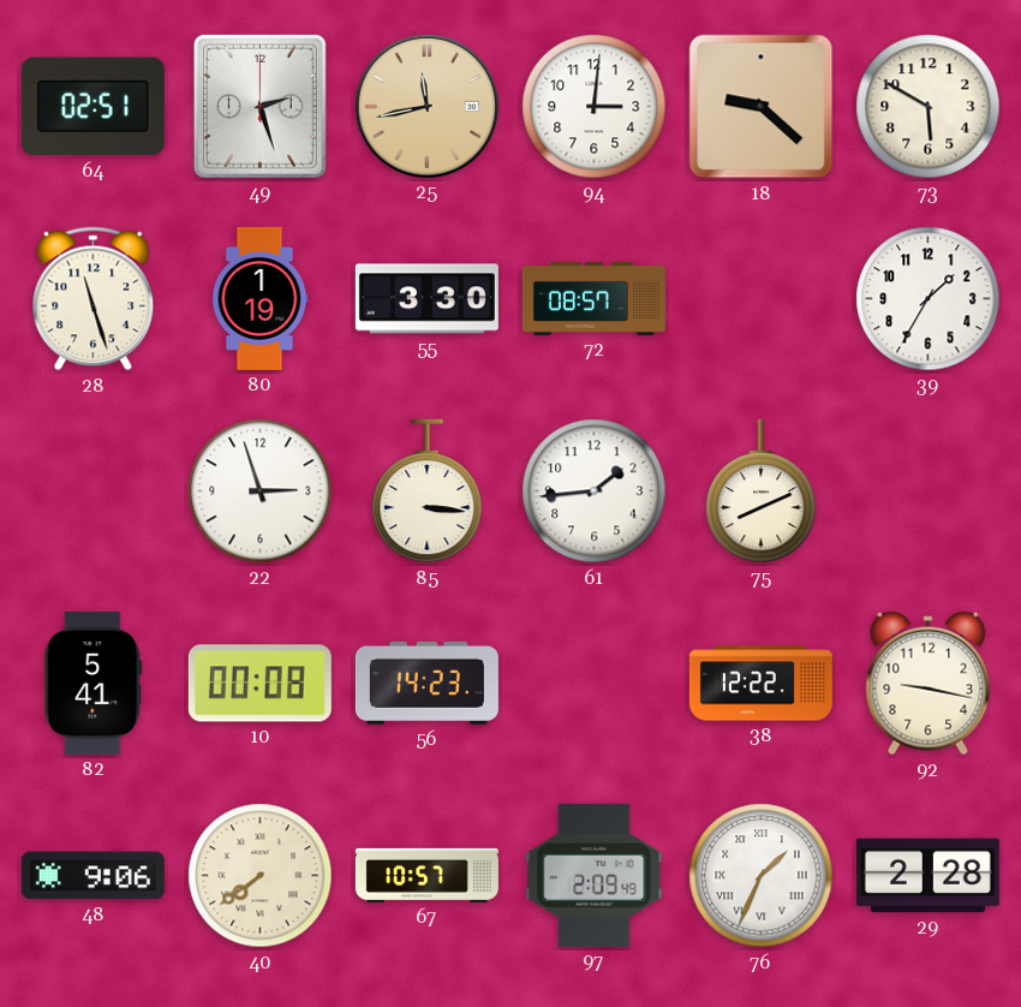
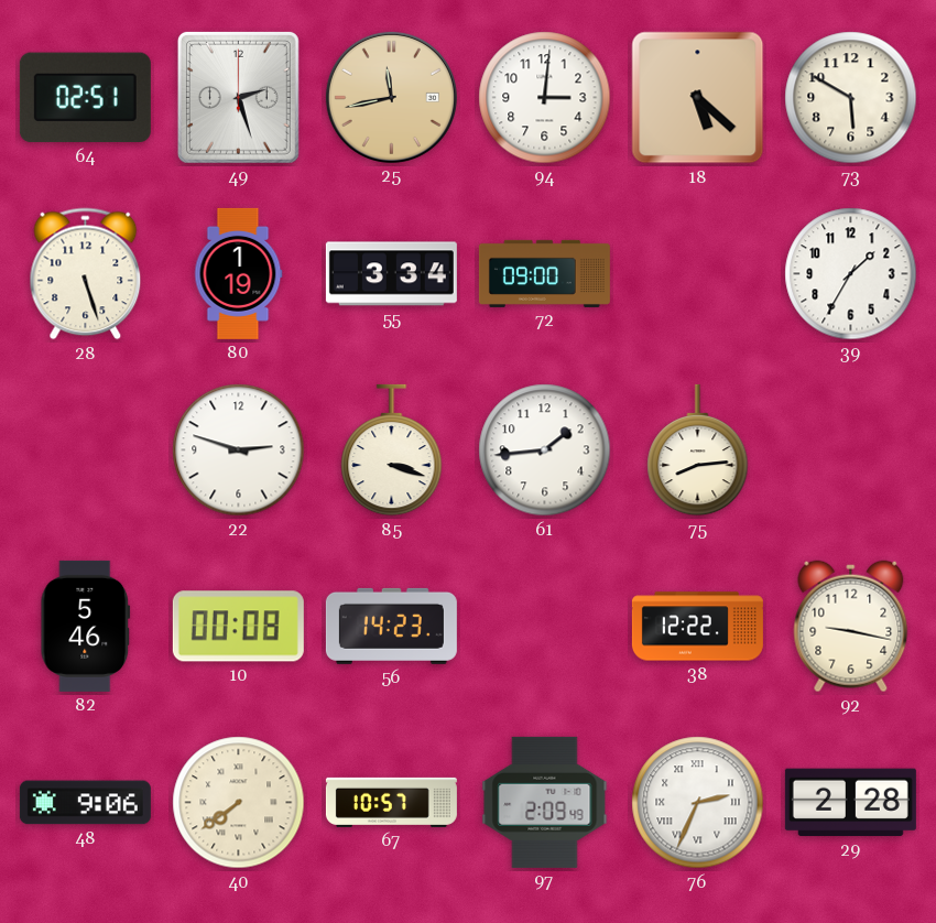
18: 9:22 -> 5:22 (698, 98)
28: 11:27 -> 5:27 (86, 274)
55: 3:30 -> 3:34 (391, 274)
72: 08:57 -> 09:00 (544, 273)
22: 2:57 -> 2:48 (239, 450)
85: 3:16 -> 3:18 (392, 450)
75: 8:11 -> 8:14 (698, 450)
82: 5:41 -> 5:46 (86, 626)
76: 1:34 -> 2:34 (698, 803)
